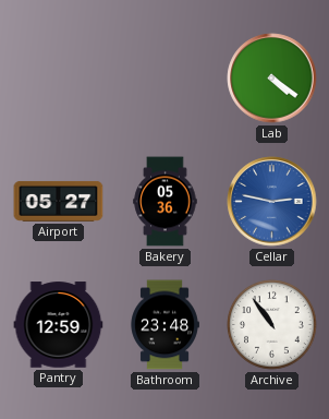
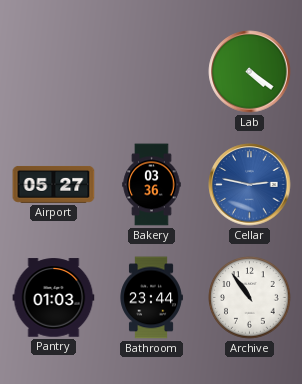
Bakery: 05:36 -> 03:36 (152, 185)
Pantry: 12:59 -> 01:03 (54, 298)
Bathroom: 23:48 -> 23:44 (151, 298)
